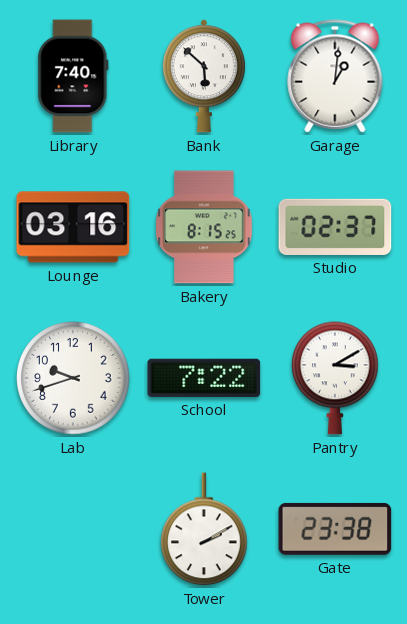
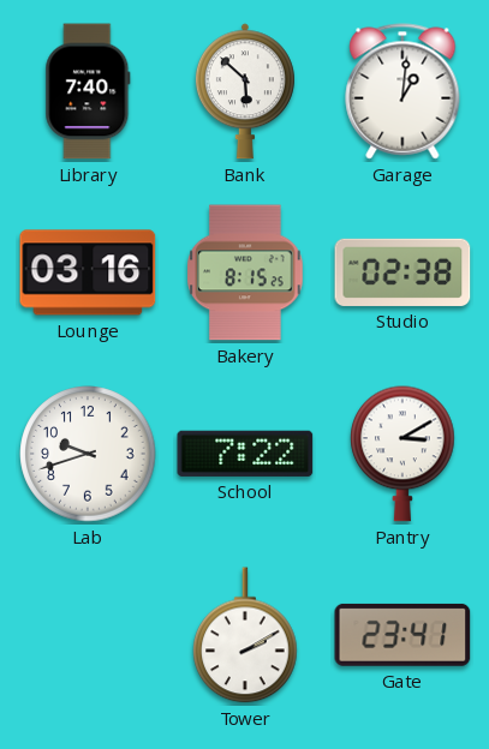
Studio: 02:37 -> 02:38 (402, 272)
Gate: 23:38 -> 23:41 (402, 635)
